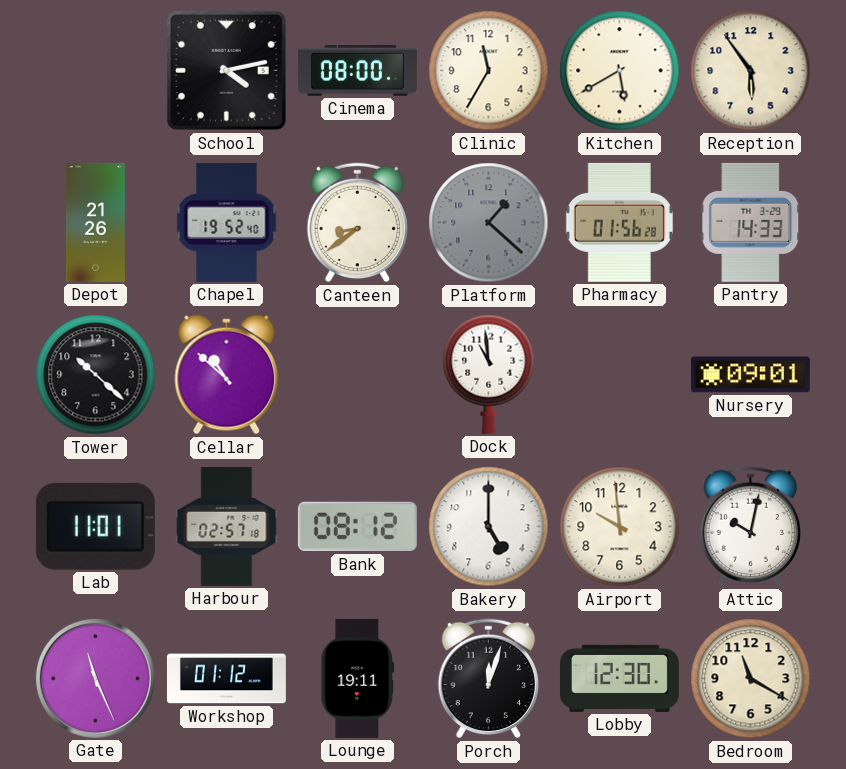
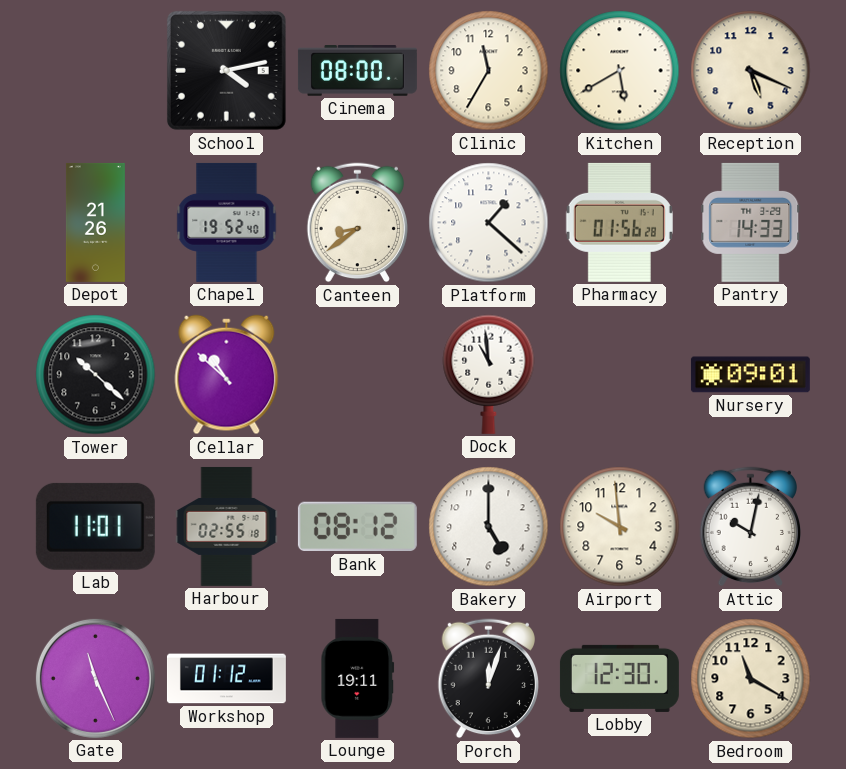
Reception: 5:54 -> 5:19 (751, 71)
Platform dial: grey -> white (489, 223)
Harbour: 02:57 -> 02:55 (227, 526)
